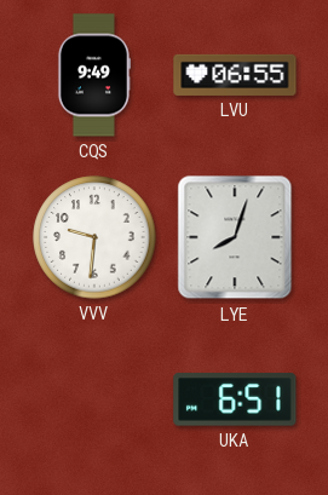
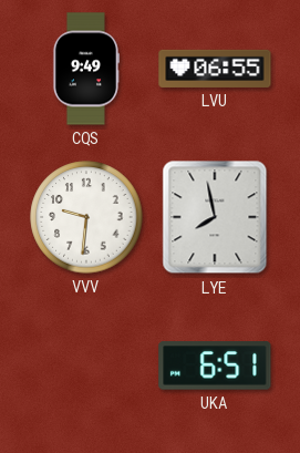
LYE: 8:03 -> 7:58 (215, 217)
